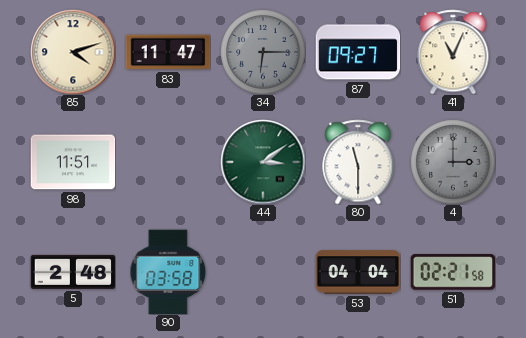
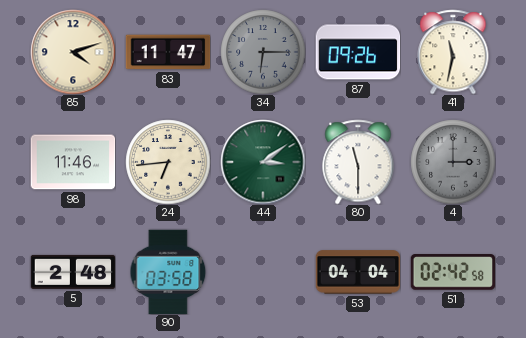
87: 09:27 -> 09:26 (358, 52)
41: 11:04 -> 11:32 (453, 52)
98: 11:51 -> 11:46 (73, 162)
24: none -> 6:44 (168, 162)
51: 02:21 -> 02:42 (453, 272)
